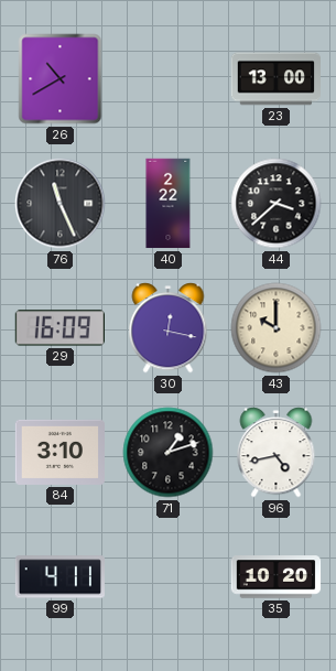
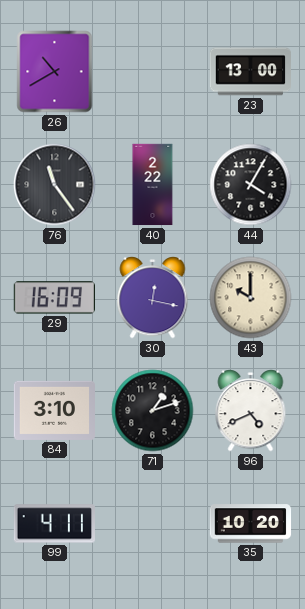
76: 11:26 -> 11:24 (55, 185)
44: 3:38 -> 4:05 (251, 185)
96: 4:43 -> 4:41 (251, 411)
